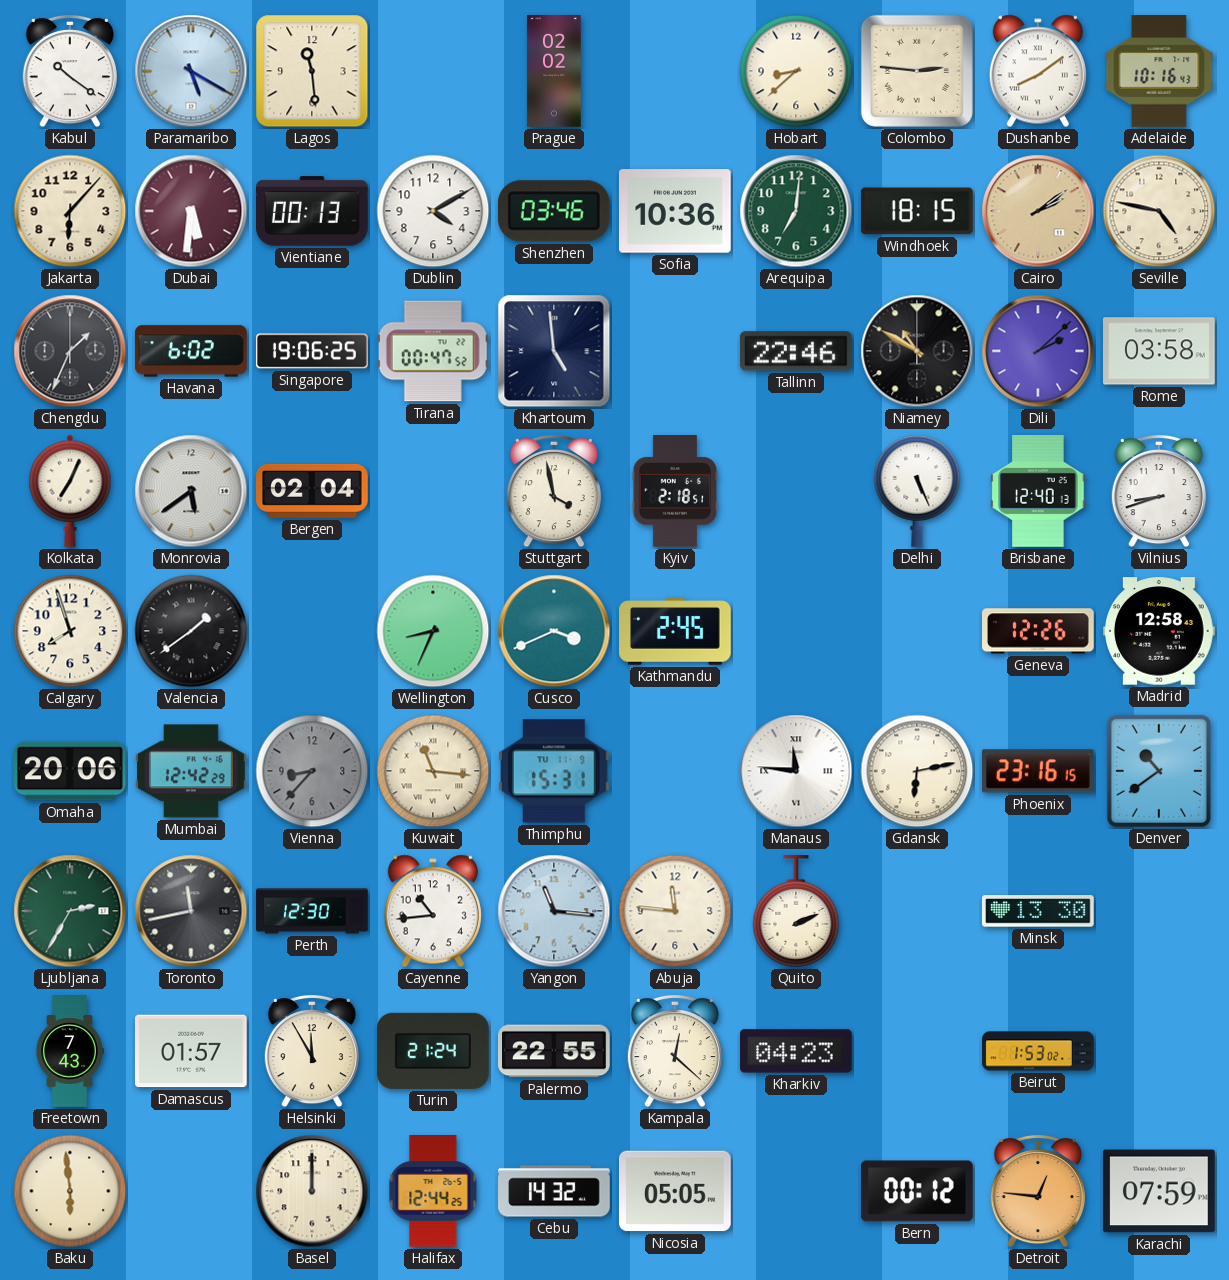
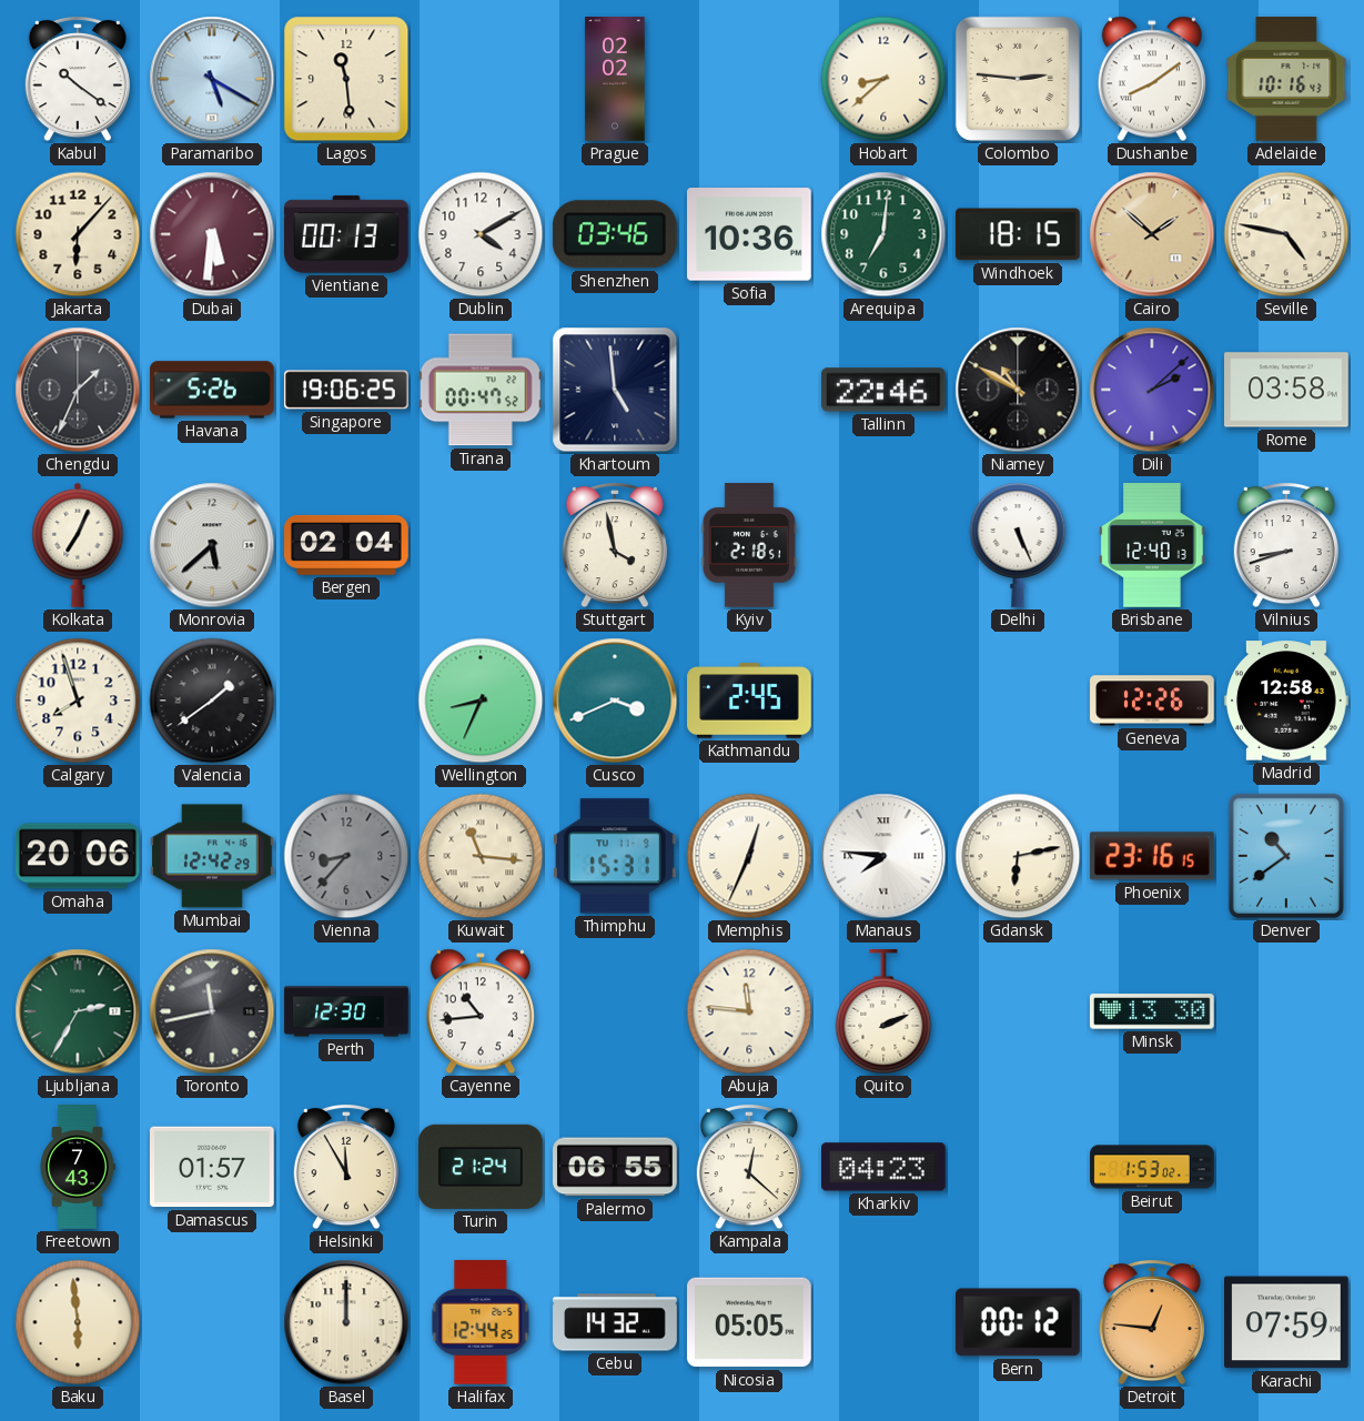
Cairo: 2:09 -> 1:52 (1152, 234)
Havana: 6:02 -> 5:26 (212, 390)
Monrovia: 5:39 -> 5:38 (212, 545)
Memphis: none -> 12:34 (749, 856)
Manaus: 11:46 -> 7:46 (883, 856)
Yangon: 11:16 -> none (554, 911)
Palermo: 22:55 -> 06:55 (615, 1167)
